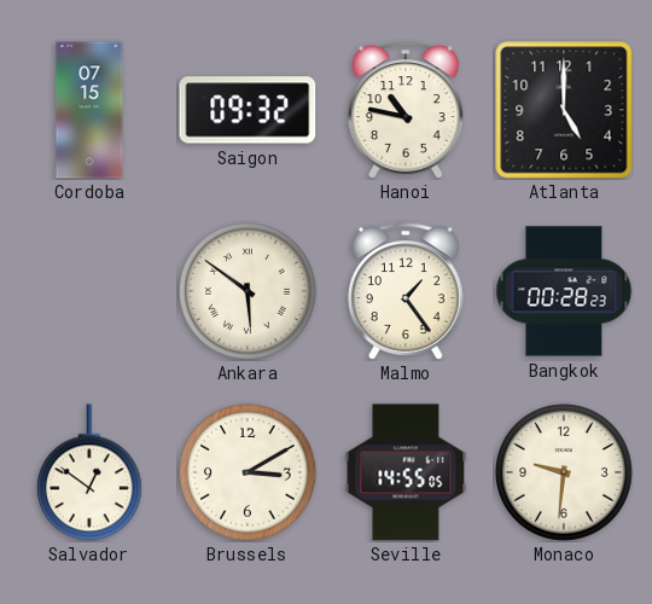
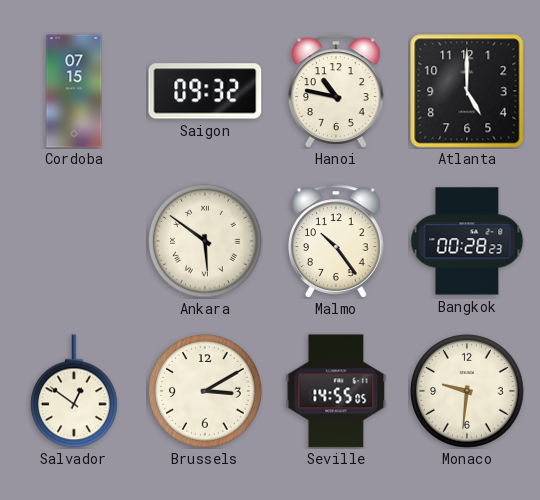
Malmo: 1:24 -> 10:24 (337, 241)
